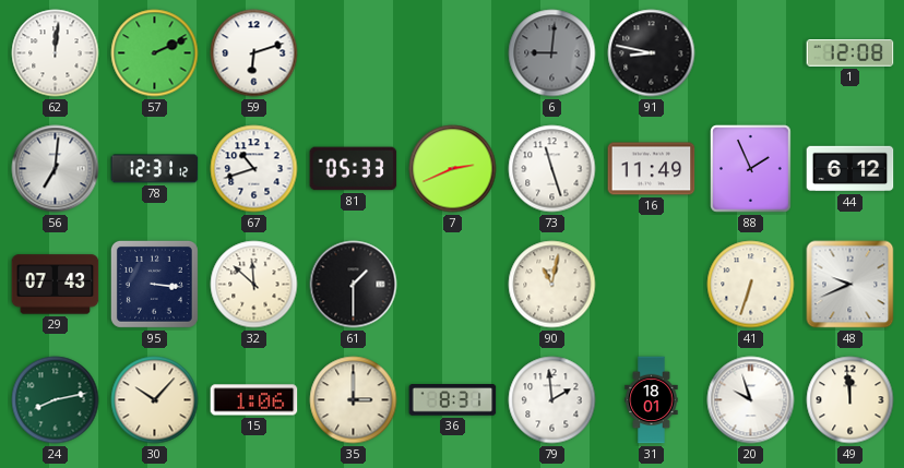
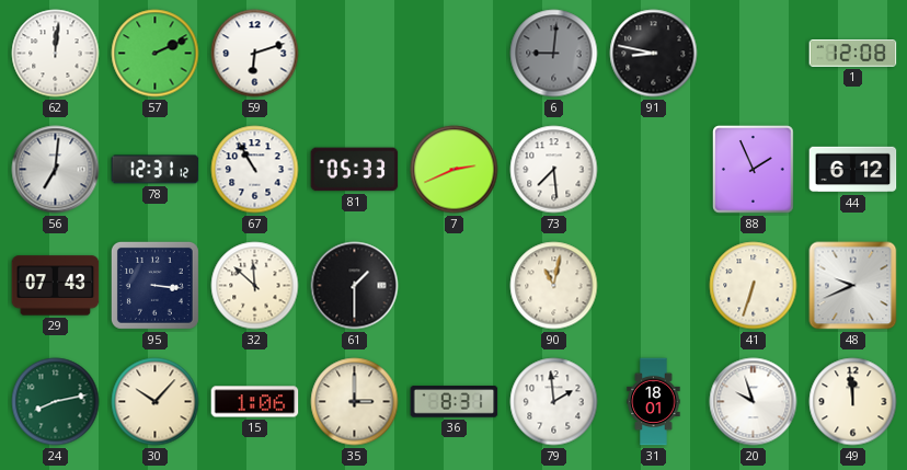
67: 10:42 -> 10:55 (255, 170)
73: 11:27 -> 7:29 (554, 170)
16: 11:49 -> none (652, 169)
